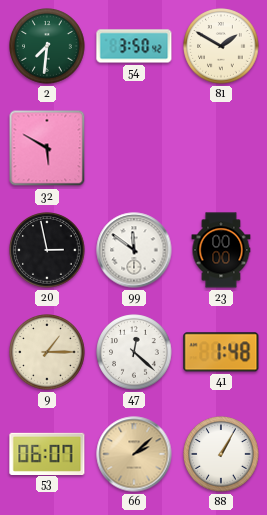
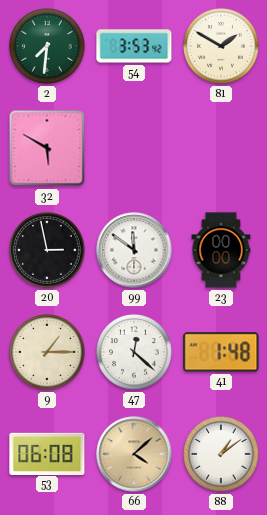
54: 3:50 -> 3:53 (134, 46)
53: 06:07 -> 06:08 (47, 453)
66: 2:08 -> 4:08 (134, 454)
88: 1:05 -> 1:09 (221, 454)
